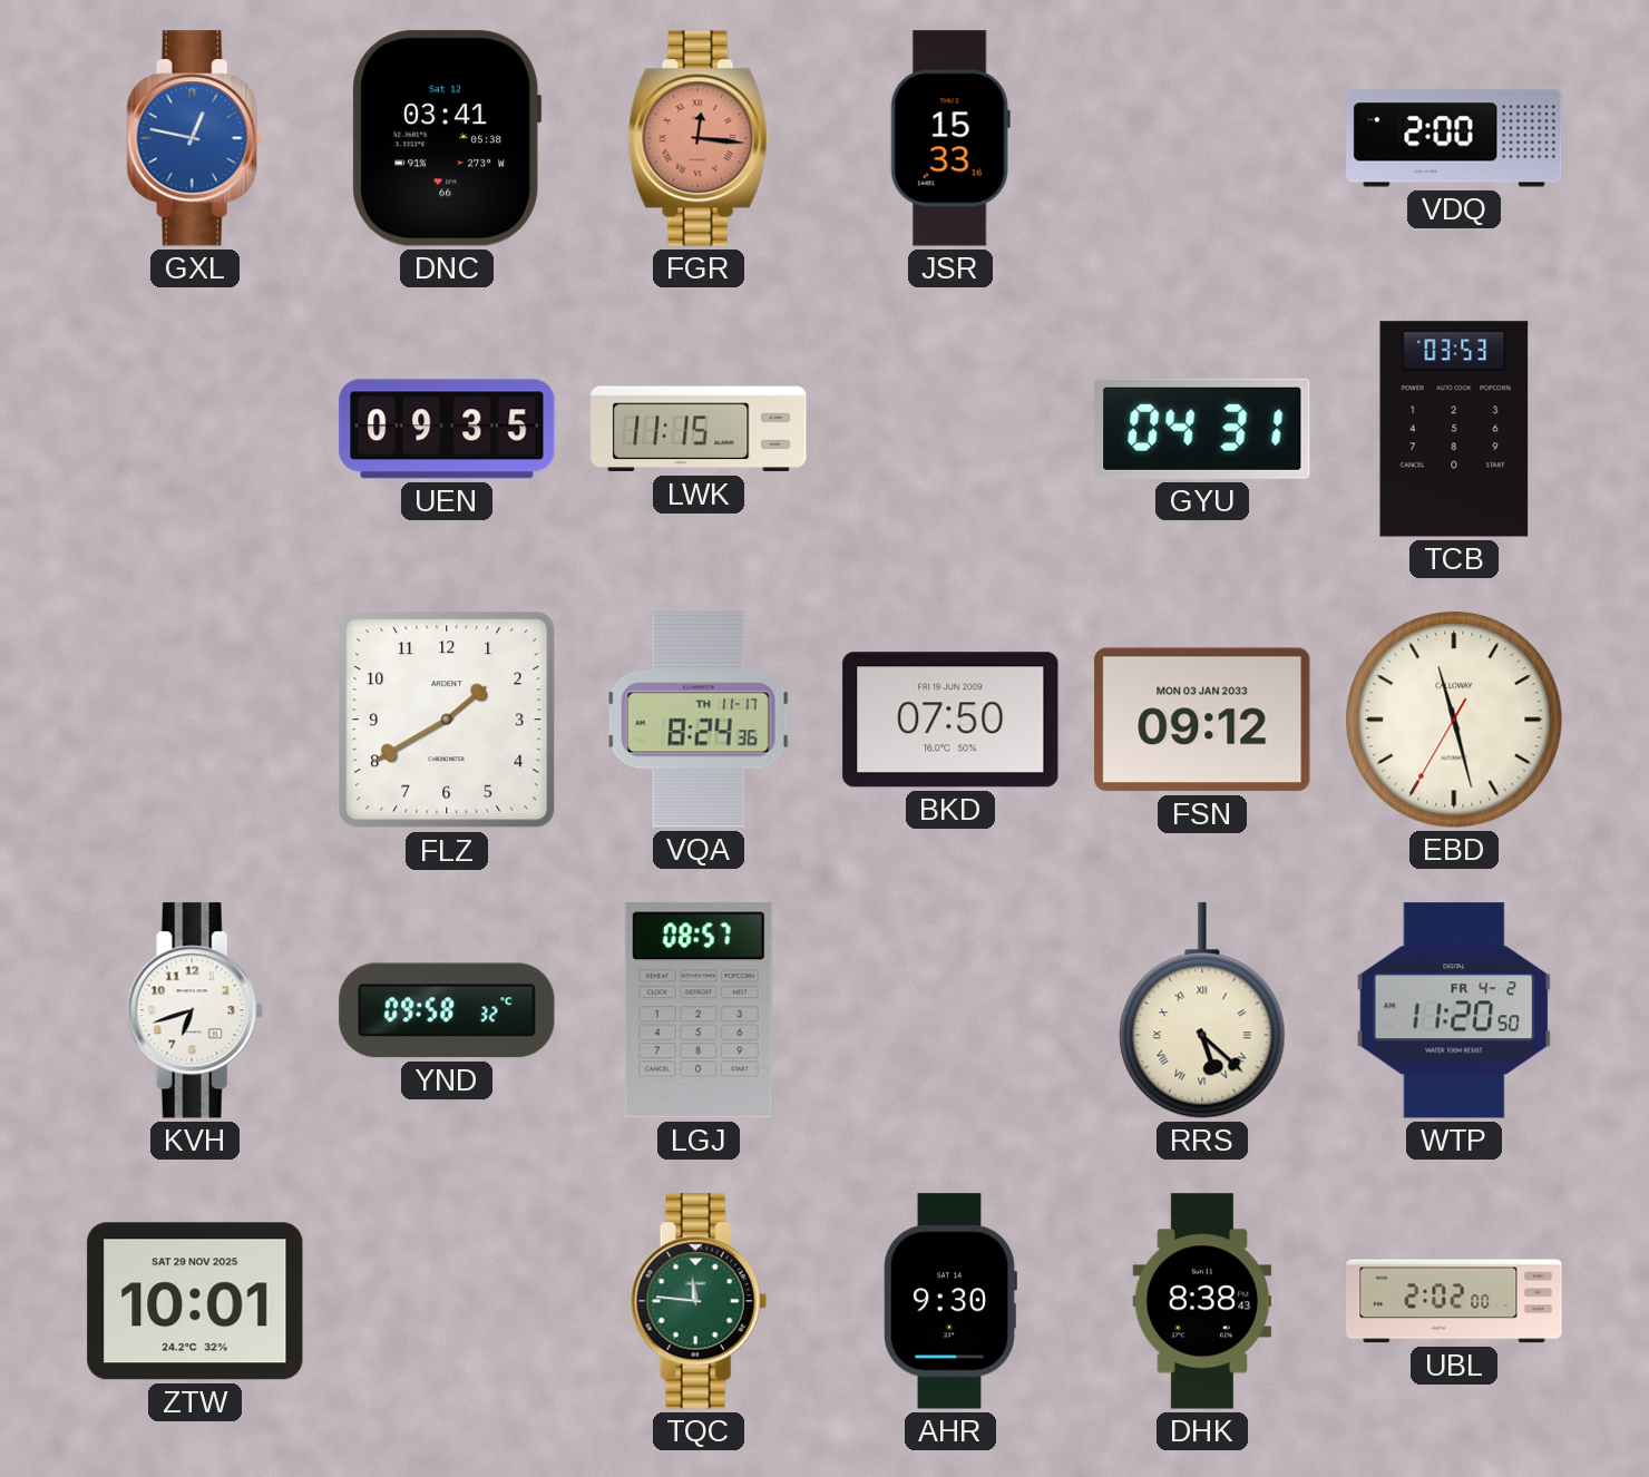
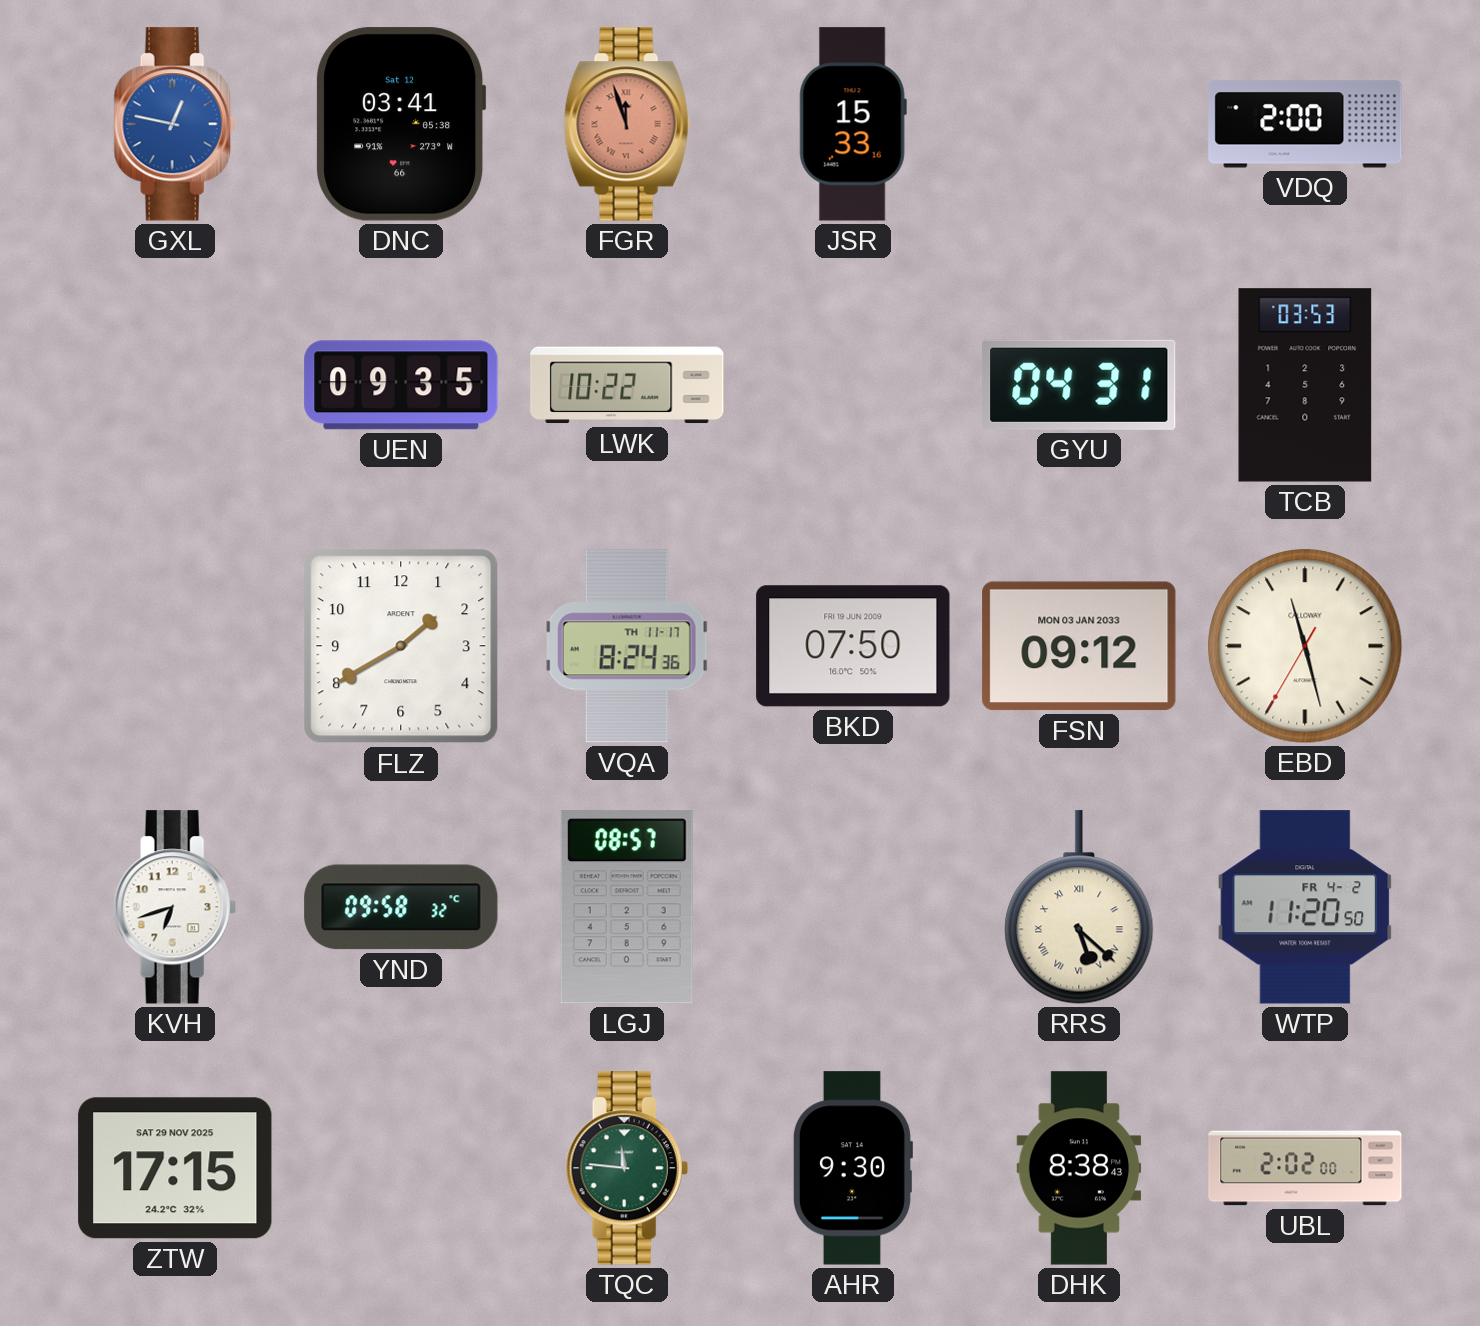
FGR: 12:16 -> 11:57 (627, 124)
LWK: 11:15 -> 10:22 (627, 385)
ZTW: 10:01 -> 17:15 (175, 1168)
